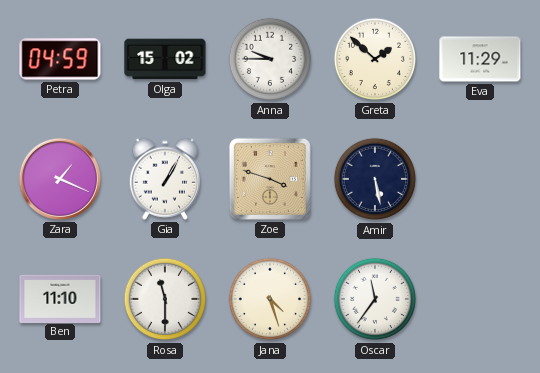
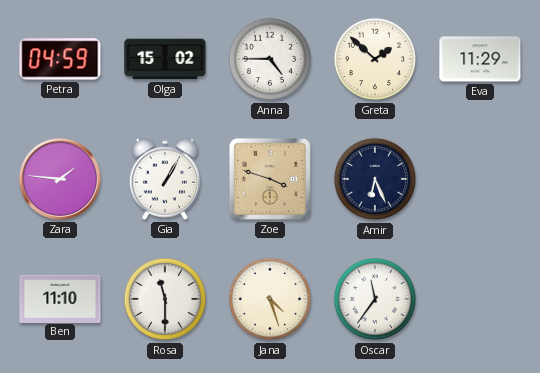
Anna: 9:45 -> 4:45 (270, 59)
Zara: 1:19 -> 1:46 (60, 179)
Amir: 5:28 -> 6:26 (375, 179)
